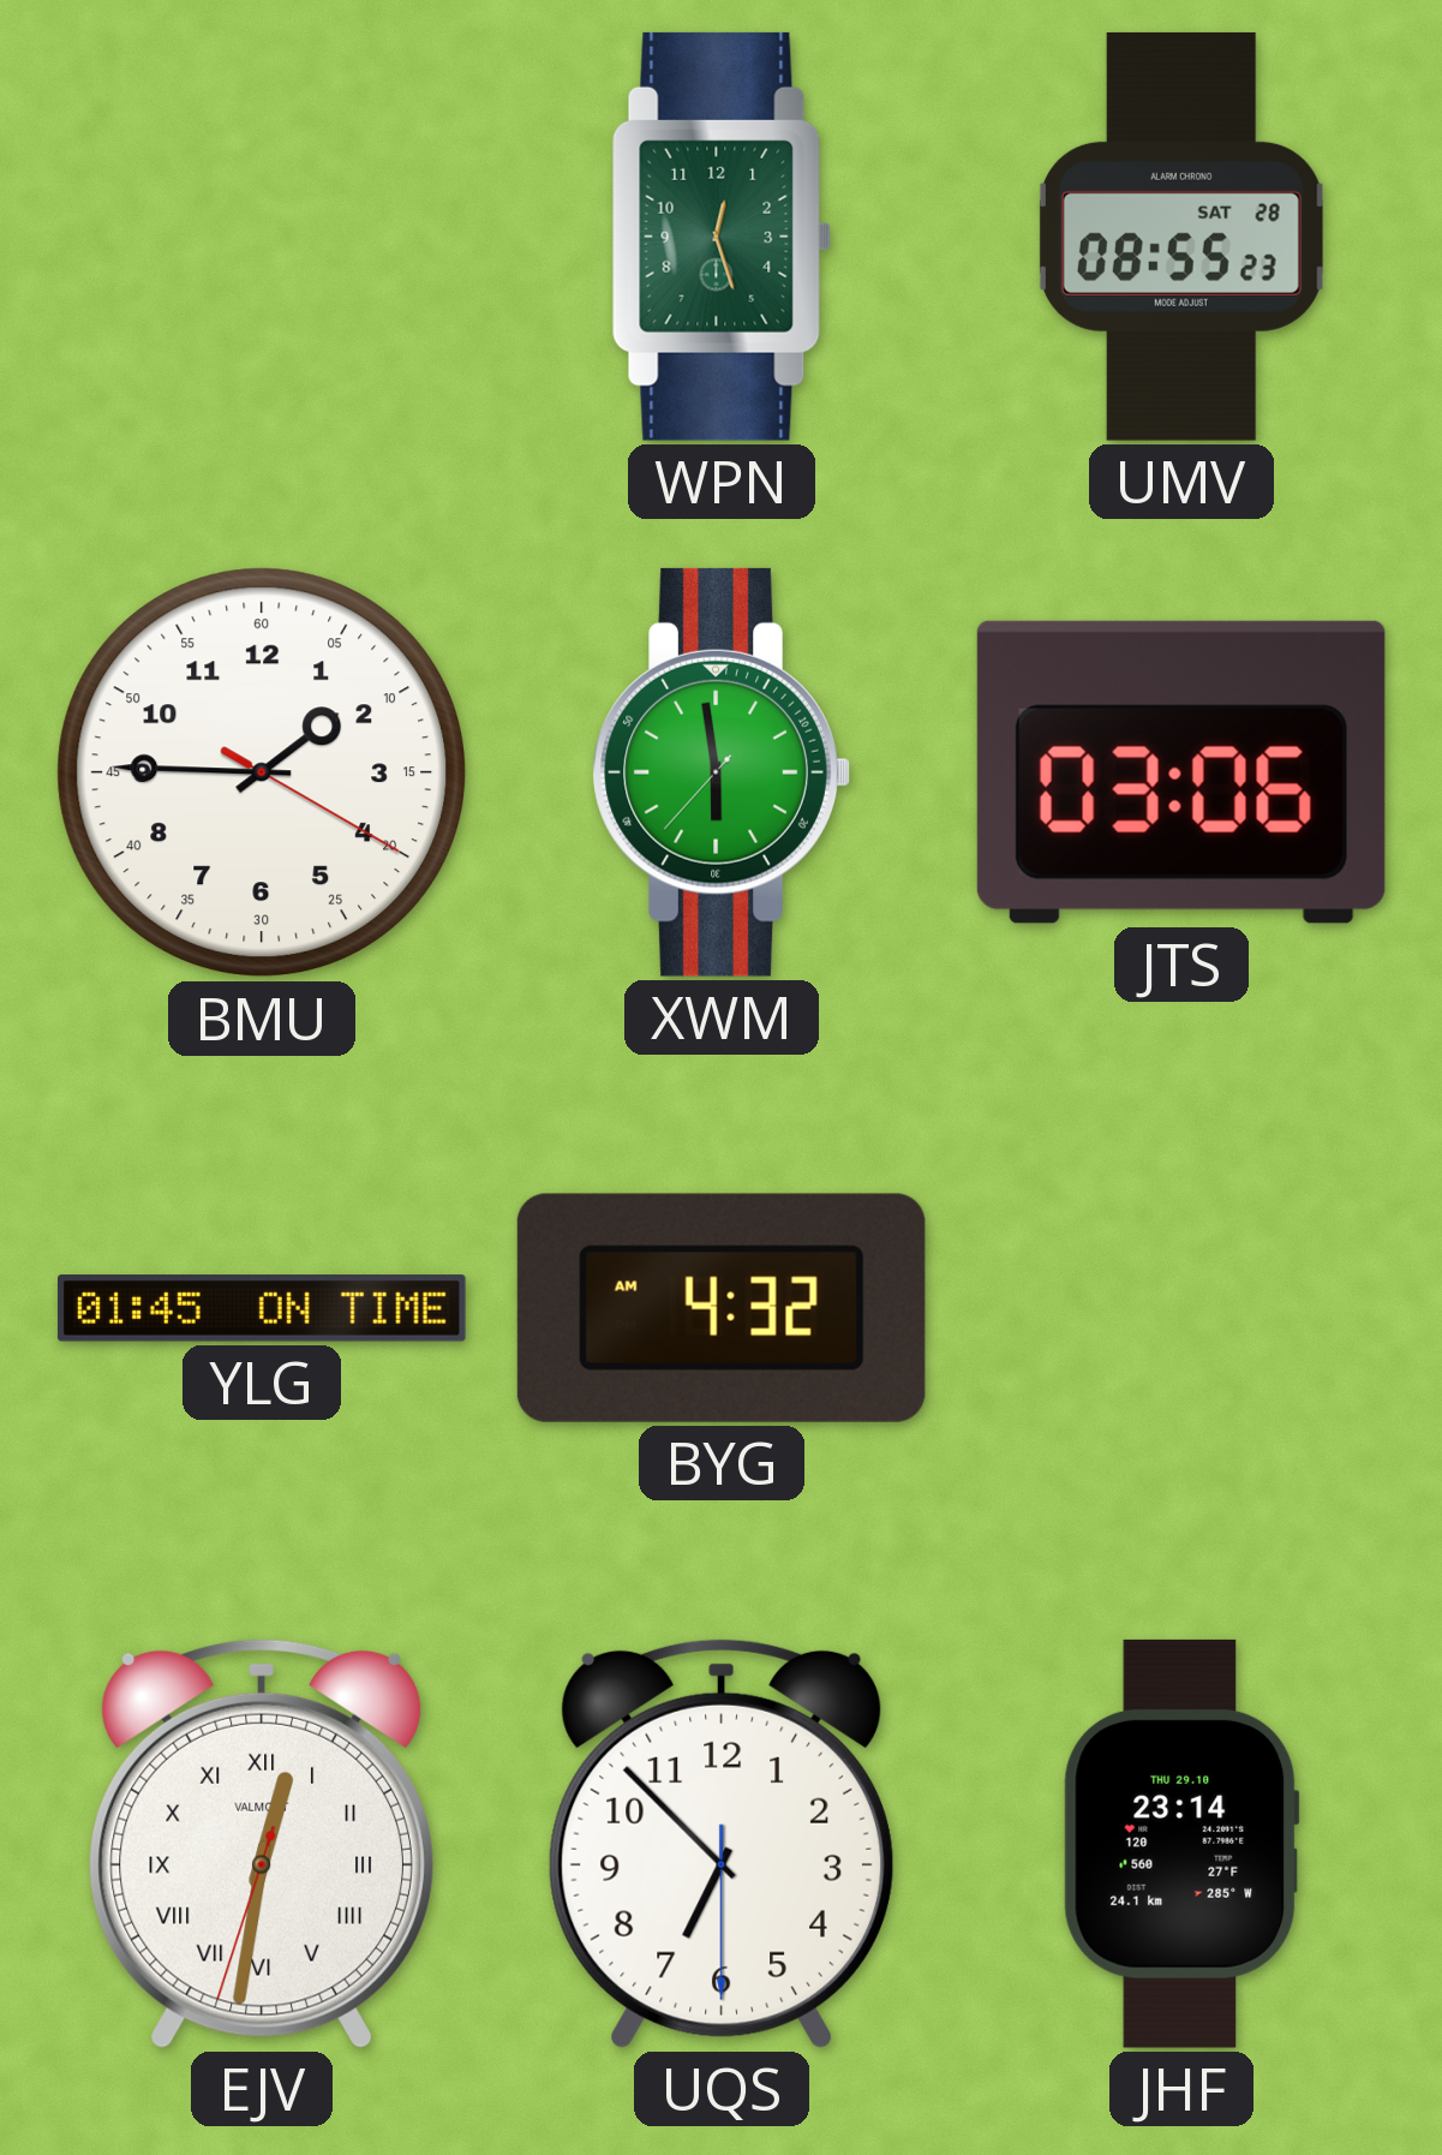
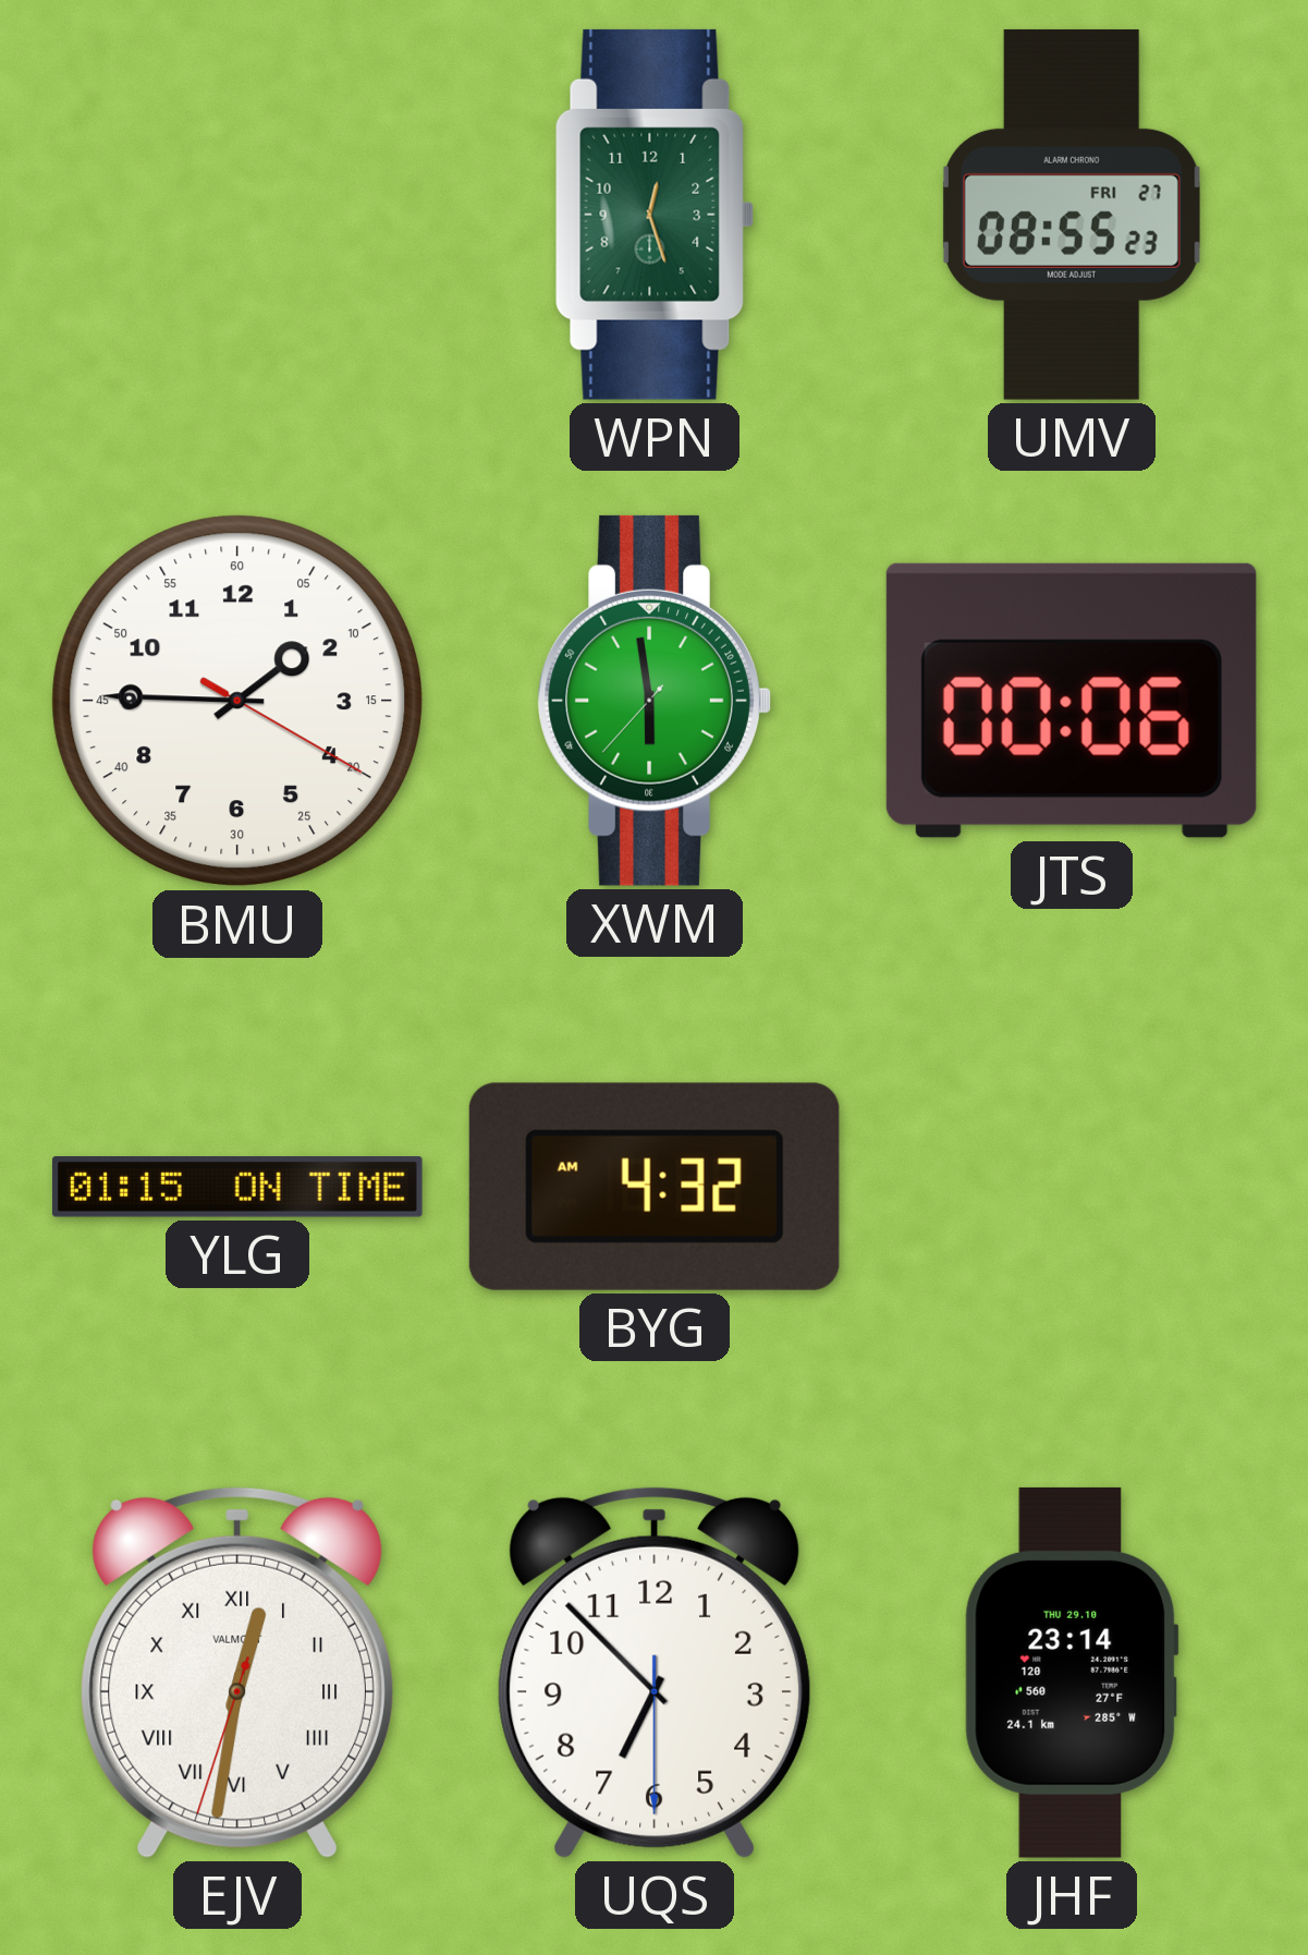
UMV date: SAT 28 -> FRI 27 (1072, 215)
JTS: 03:06 -> 00:06 (1072, 701)
YLG: 01:45 -> 01:15 (237, 1187)
